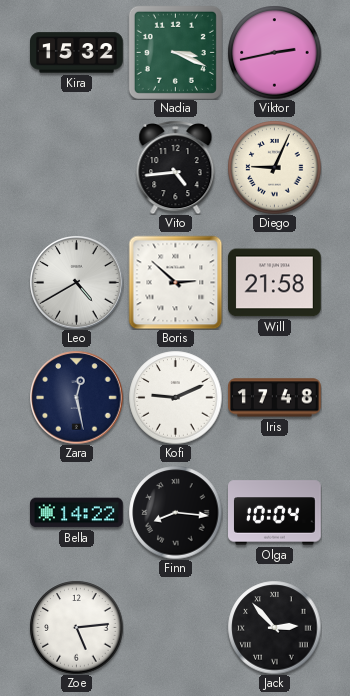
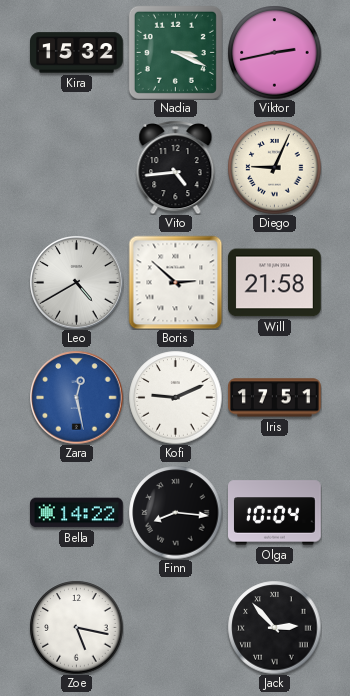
Zara dial: navy -> blue (76, 397)
Iris: 17:48 -> 17:51 (275, 398)
Zoe: 5:14 -> 5:17 (76, 627)
